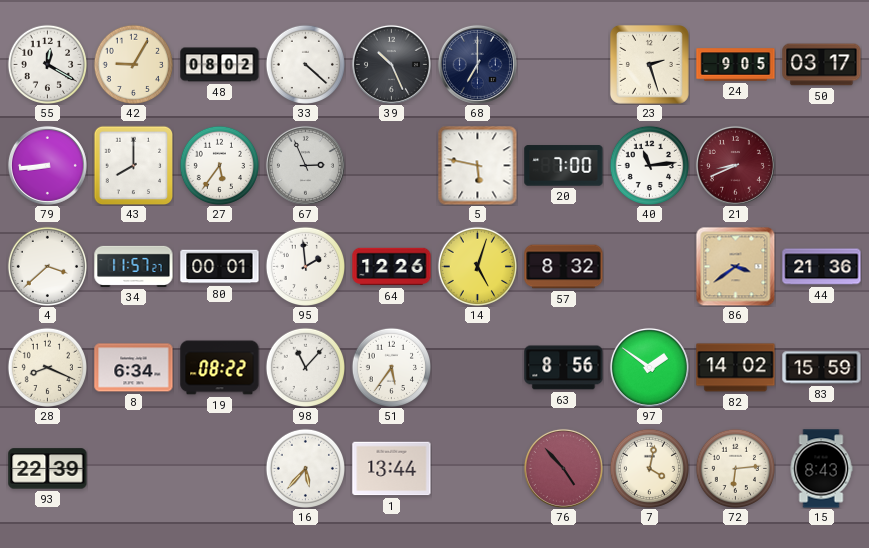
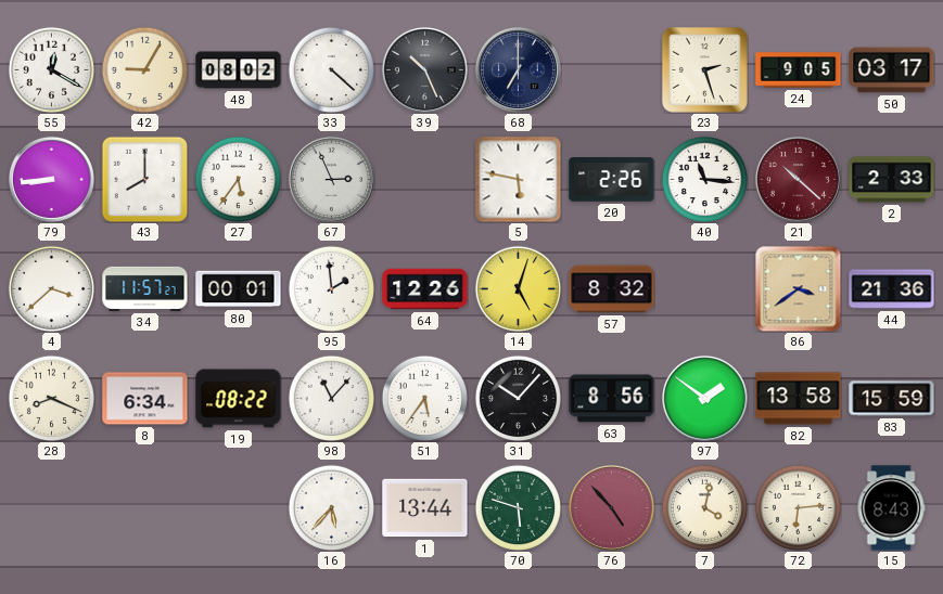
20: 7:00 -> 2:26 (612, 180)
40: 11:14 -> 11:16 (704, 179)
21: 8:41 -> 10:22 (798, 179)
2: none -> 2:33 (892, 180)
31: none -> 10:07 (518, 398)
82: 14:02 -> 13:58 (799, 399)
93: 22:39 -> none (48, 469)
70: none -> 5:48 (518, 507)
